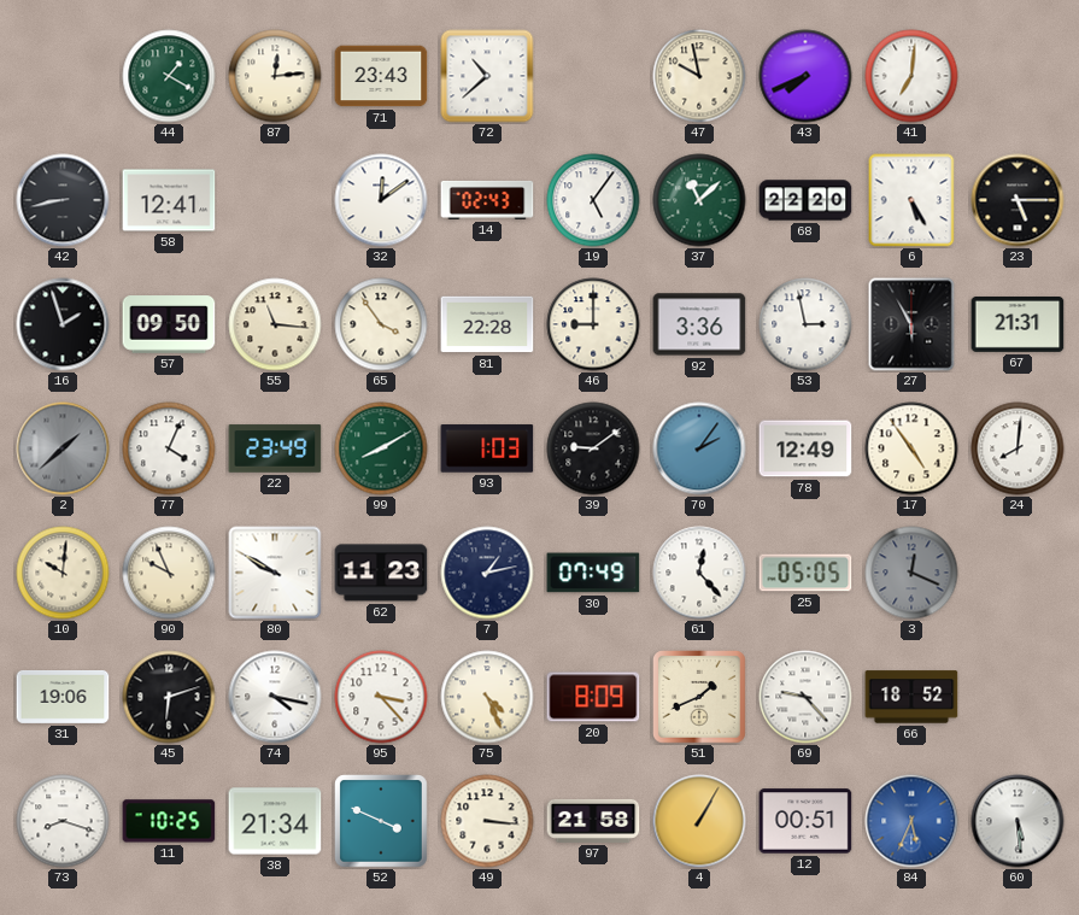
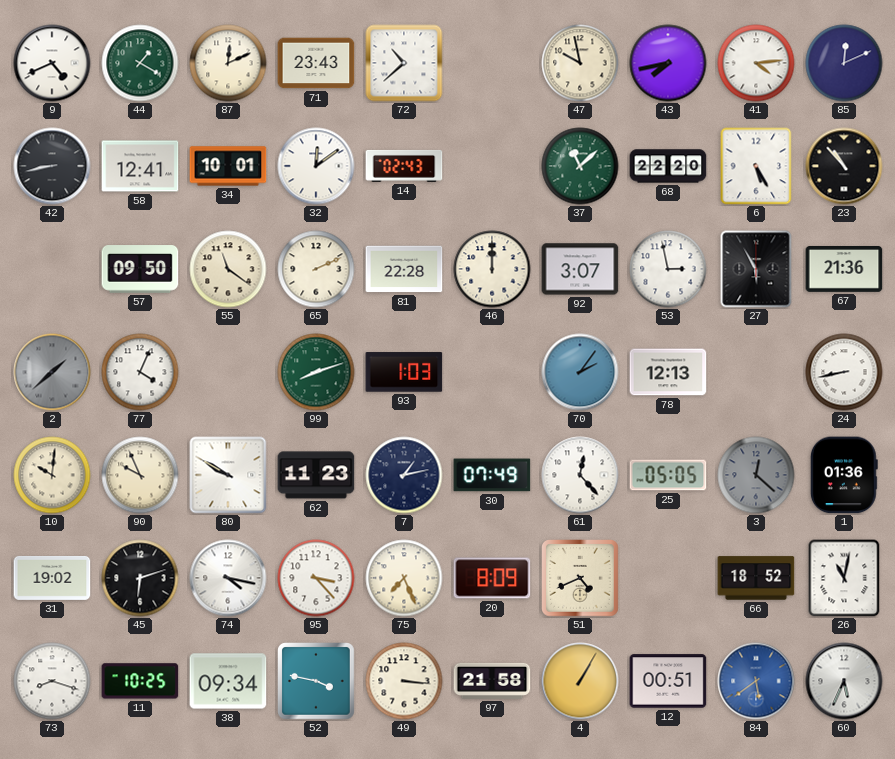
9: none -> 4:41 (52, 63)
87: 12:14 -> 12:11 (228, 63)
43: 7:41 -> 7:43 (668, 63)
41: 7:01 -> 4:14 (756, 63)
85: none -> 12:11 (844, 63)
34: none -> 10:01 (228, 166)
19: 5:06 -> none (593, 200)
23: 5:15 -> 10:53 (844, 166)
16: 1:57 -> none (63, 324)
55: 11:16 -> 11:21 (228, 269)
65: 3:54 -> 2:11 (316, 269)
46: 9:00 -> 12:00 (492, 269)
92: 3:36 -> 3:07 (580, 269)
67: 21:31 -> 21:36 (844, 270)
22: 23:49 -> none (275, 448)
99: 8:10 -> 8:12 (316, 372)
39: 9:09 -> none (593, 448)
78: 12:49 -> 12:13 (668, 372)
17: 4:54 -> none (911, 448)
24: 8:01 -> 8:43 (844, 372)
3: 12:19 -> 12:22 (756, 475)
1: none -> 01:36 (844, 475)
31: 19:06 -> 19:02 (52, 578)
75: 4:26 -> 7:26 (404, 578)
51: 1:41 -> 4:41 (580, 578)
69: 9:23 -> none (805, 697)
26: none -> 11:02 (844, 578)
38: 21:34 -> 09:34 (228, 681)
52: 3:49 -> 3:47 (316, 681)
84: 5:34 -> 5:39 (756, 681)
60: 5:29 -> 5:34 (844, 681)
